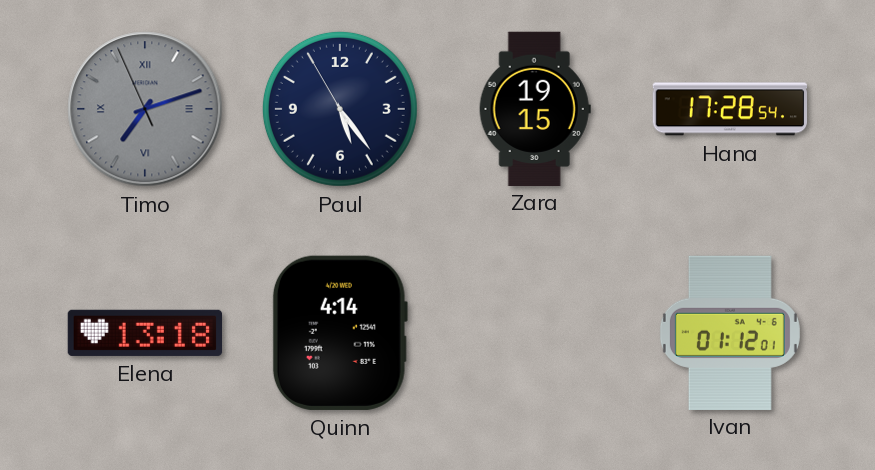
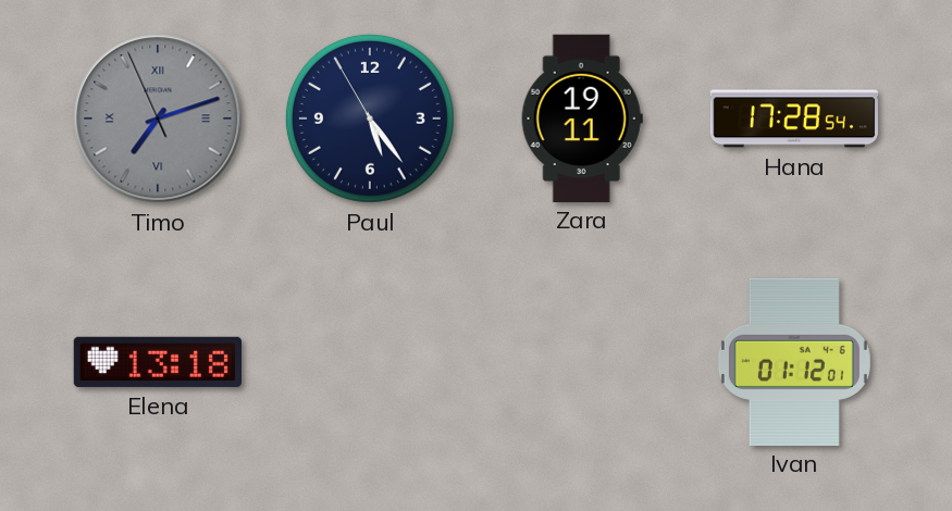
Zara: 19:15 -> 19:11 (582, 117)
Quinn: 4:14 -> none (340, 333)
